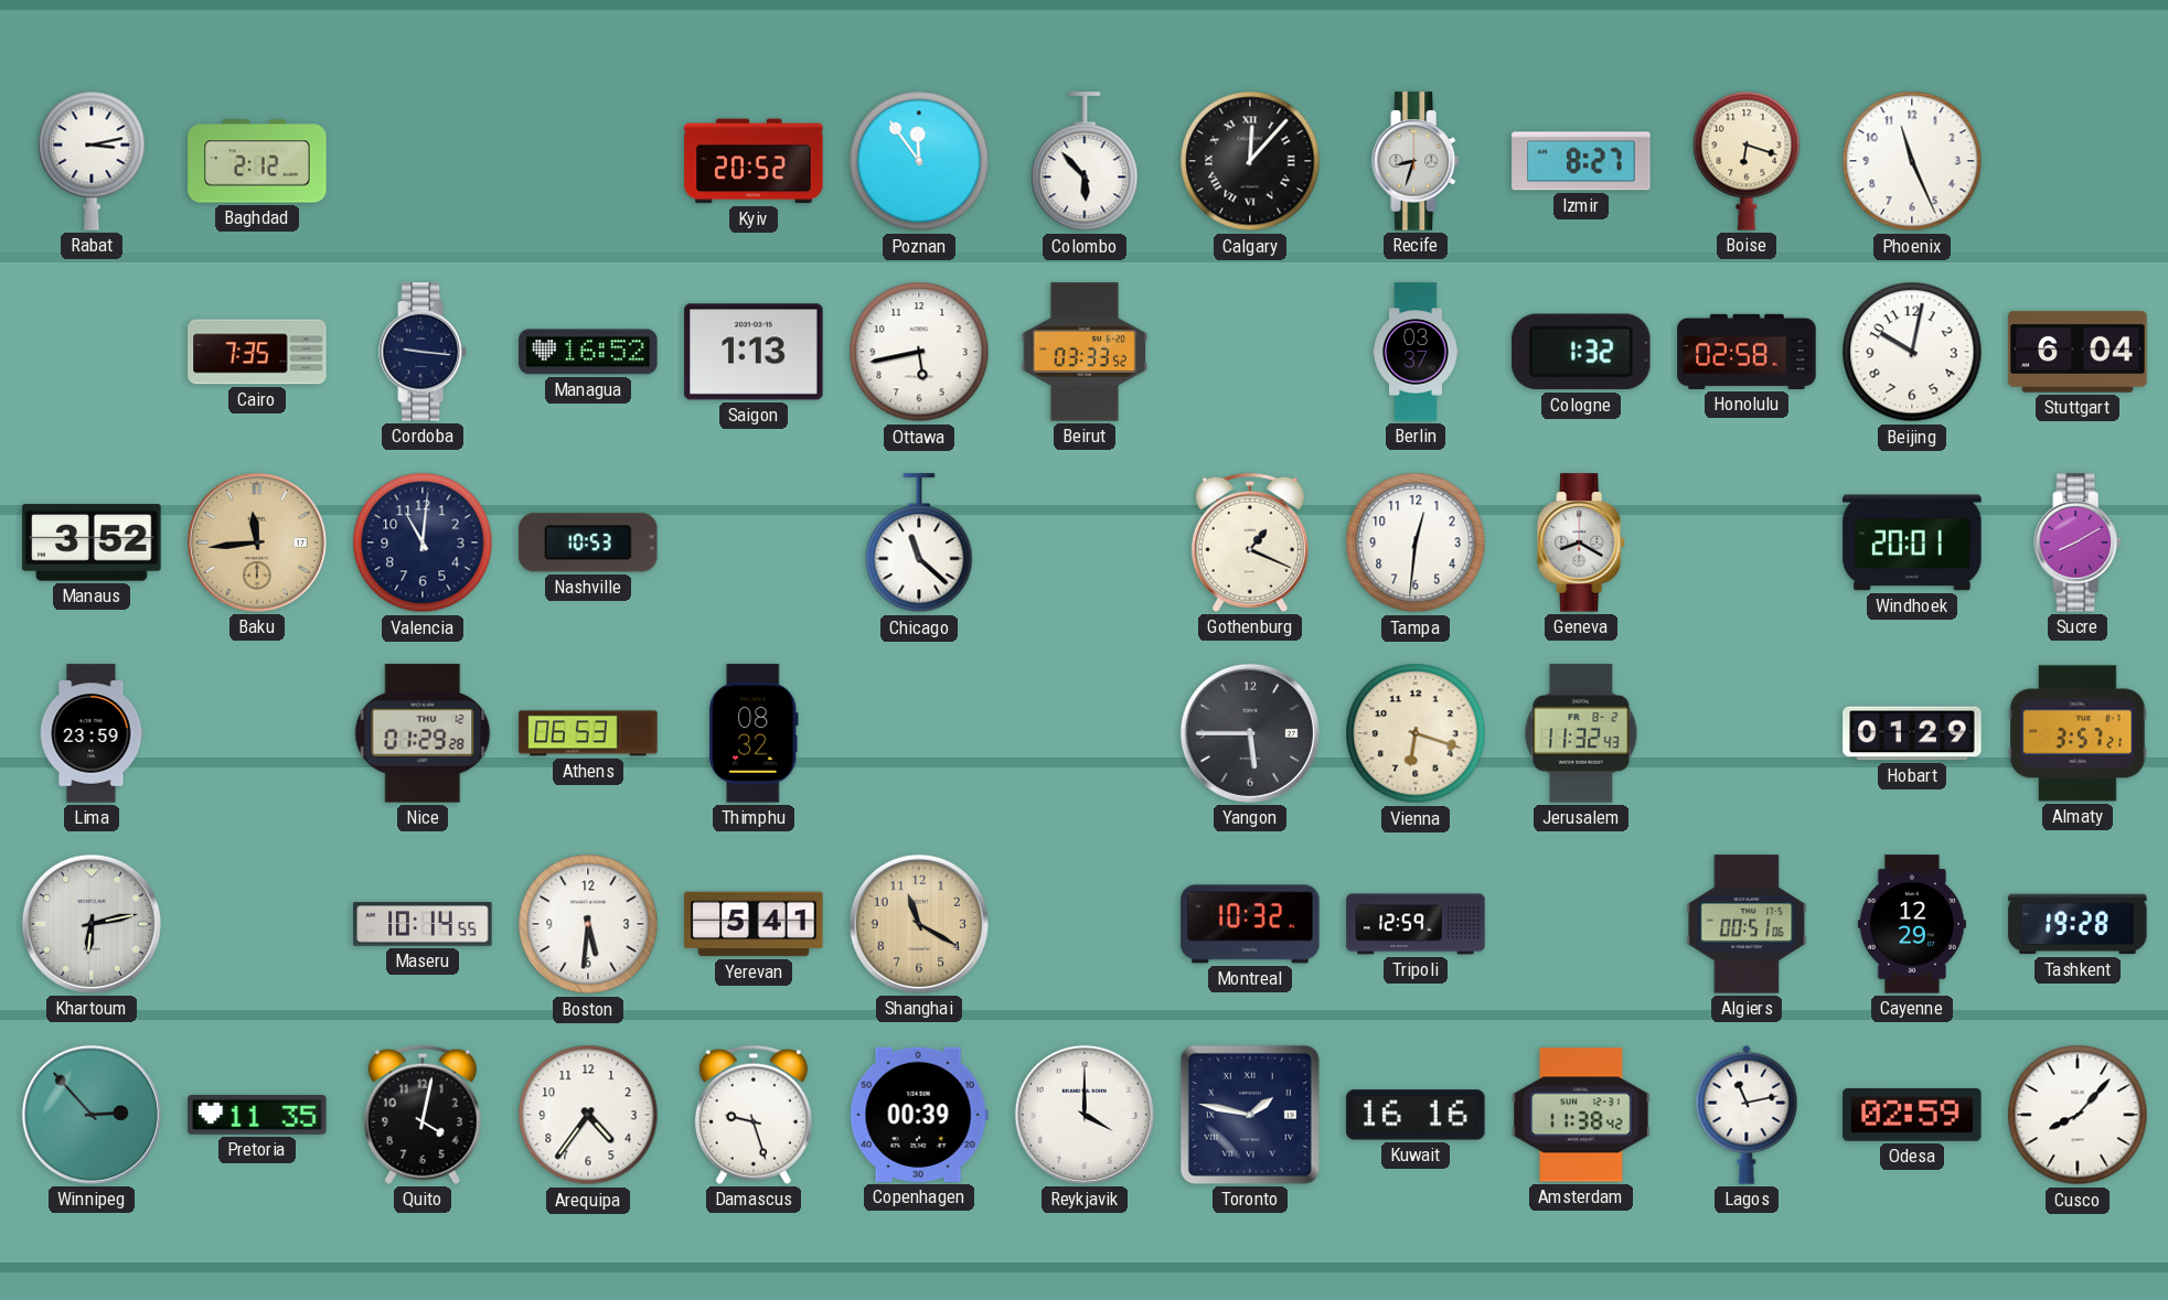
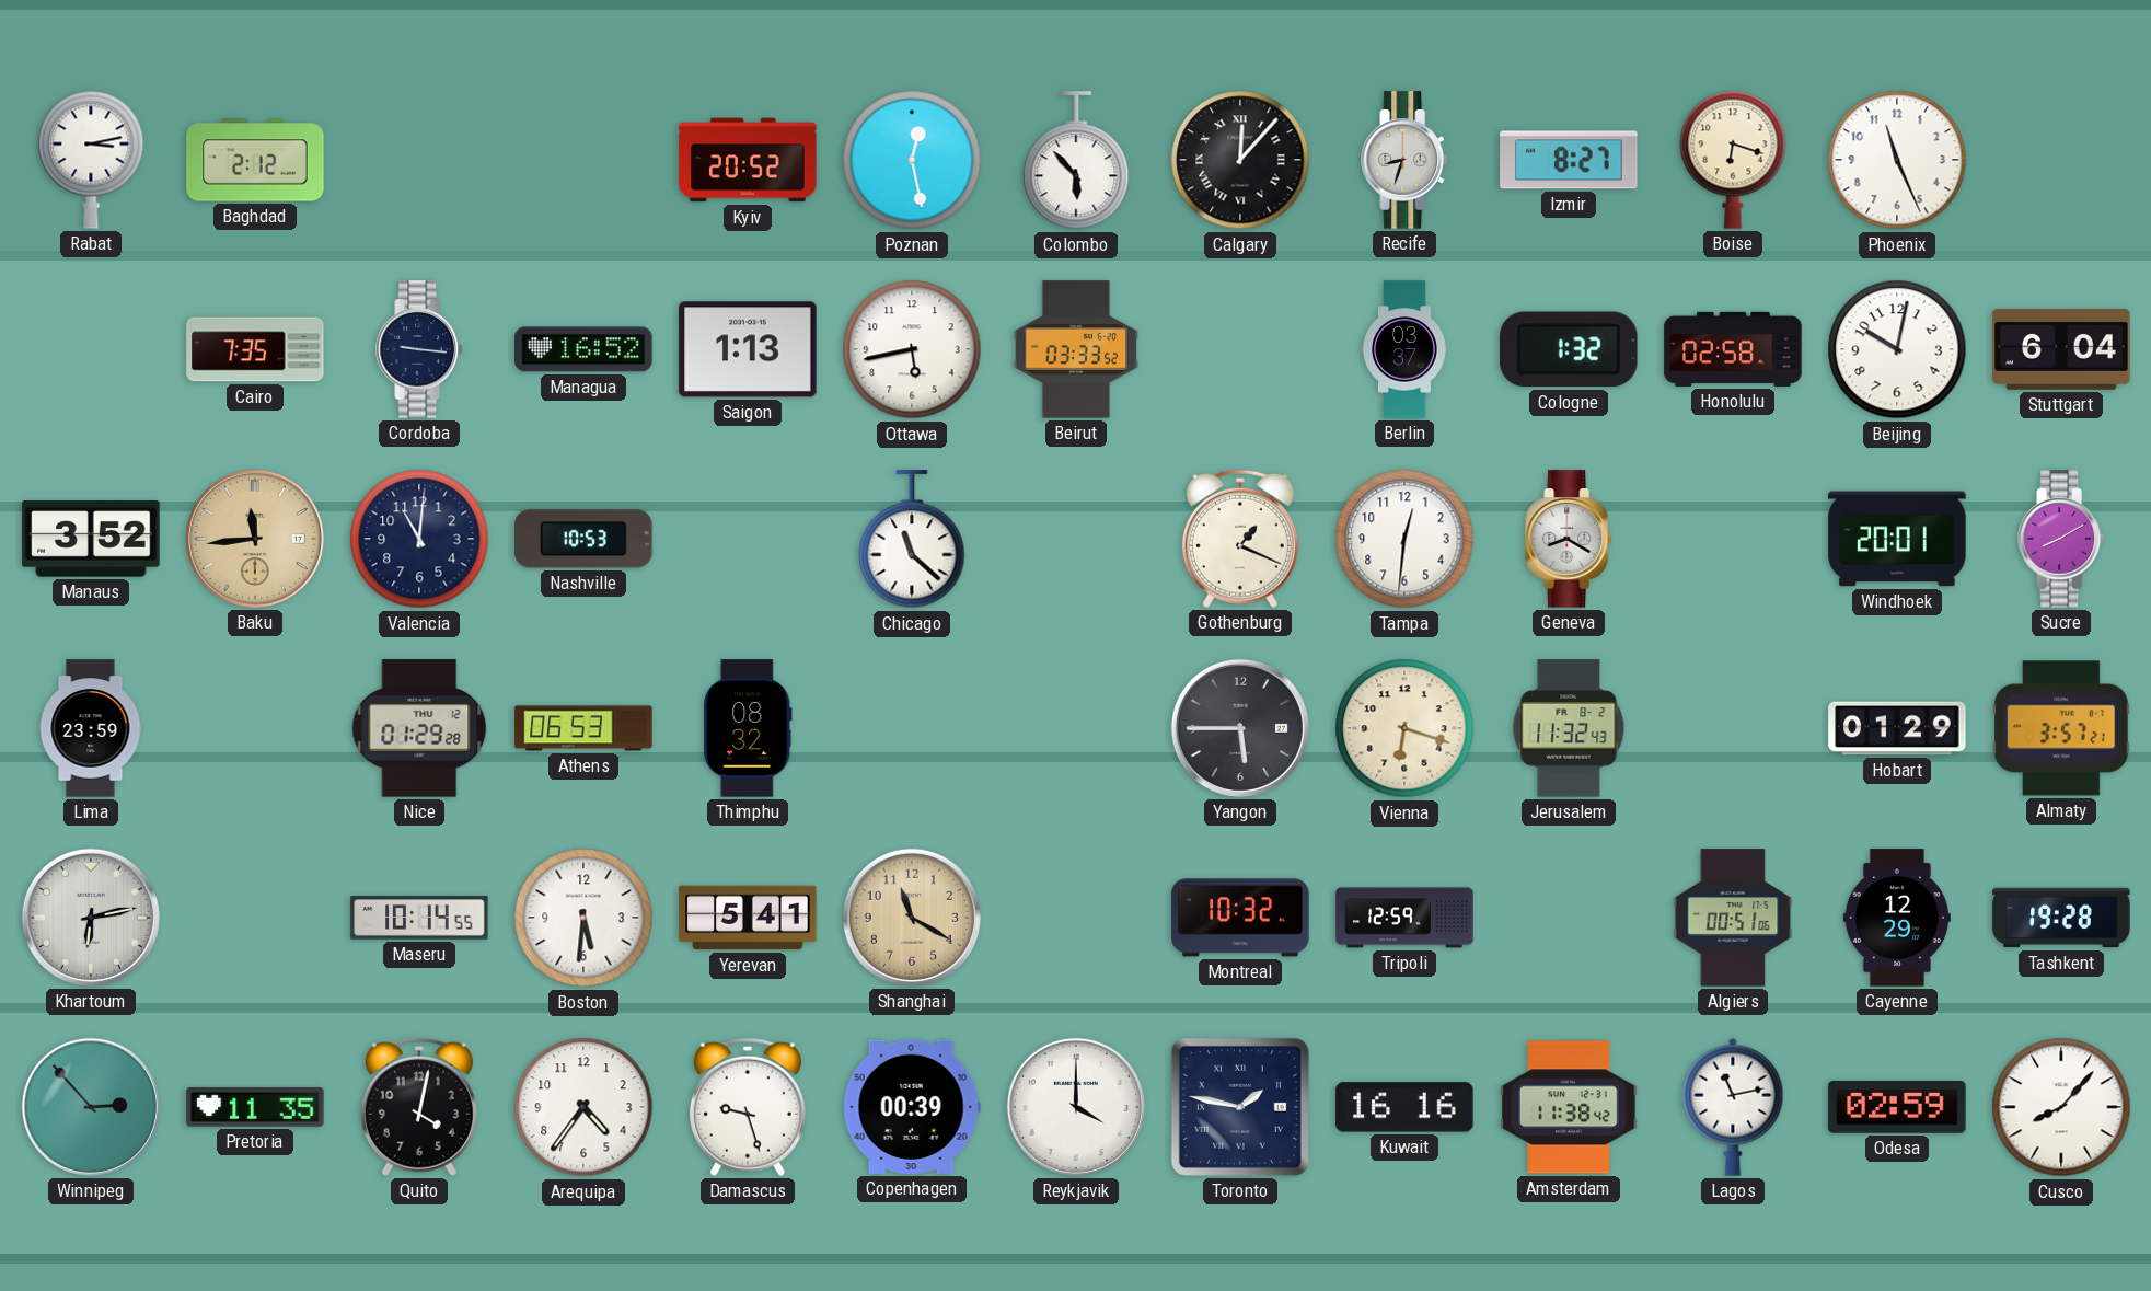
Poznan: 11:54 -> 12:28 (912, 160)
